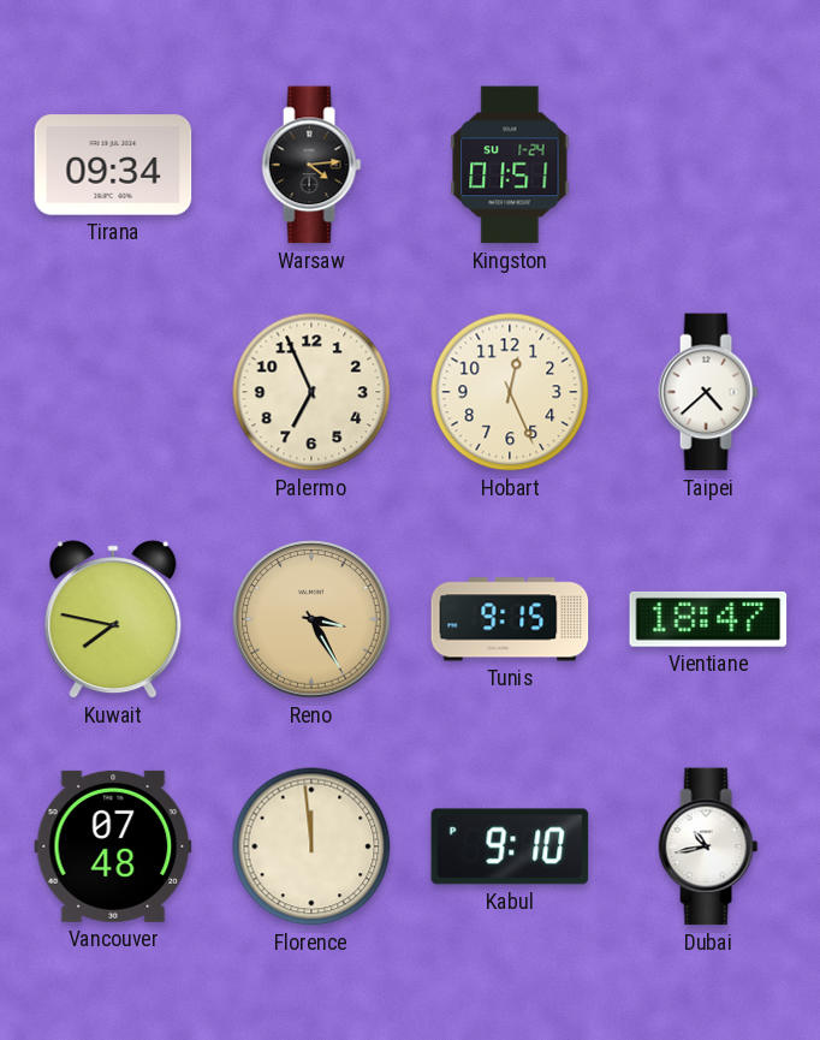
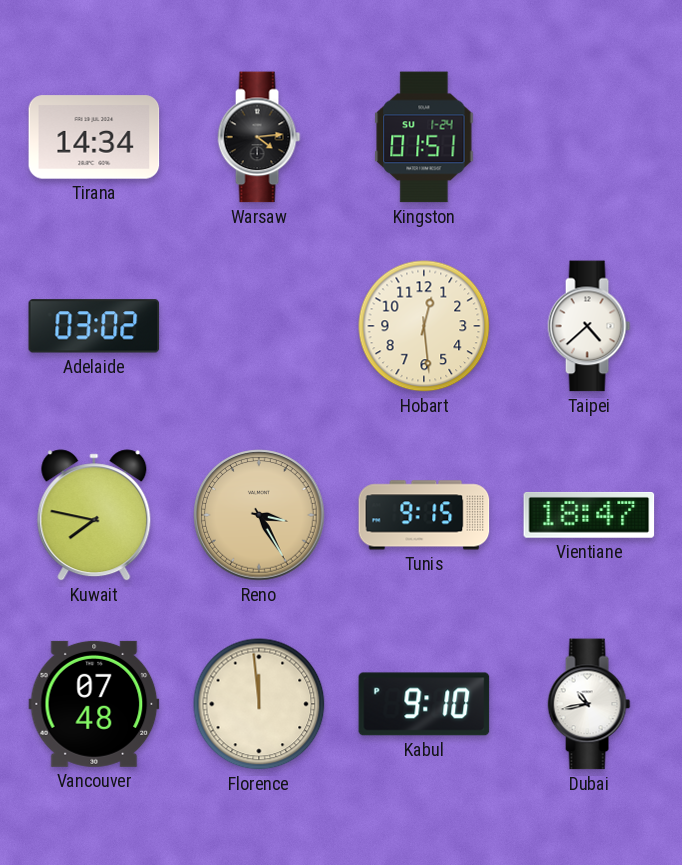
Tirana: 09:34 -> 14:34 (94, 137)
Adelaide: none -> 03:02 (94, 326)
Palermo: 6:56 -> none (311, 392)
Hobart: 12:26 -> 12:29 (424, 326)
